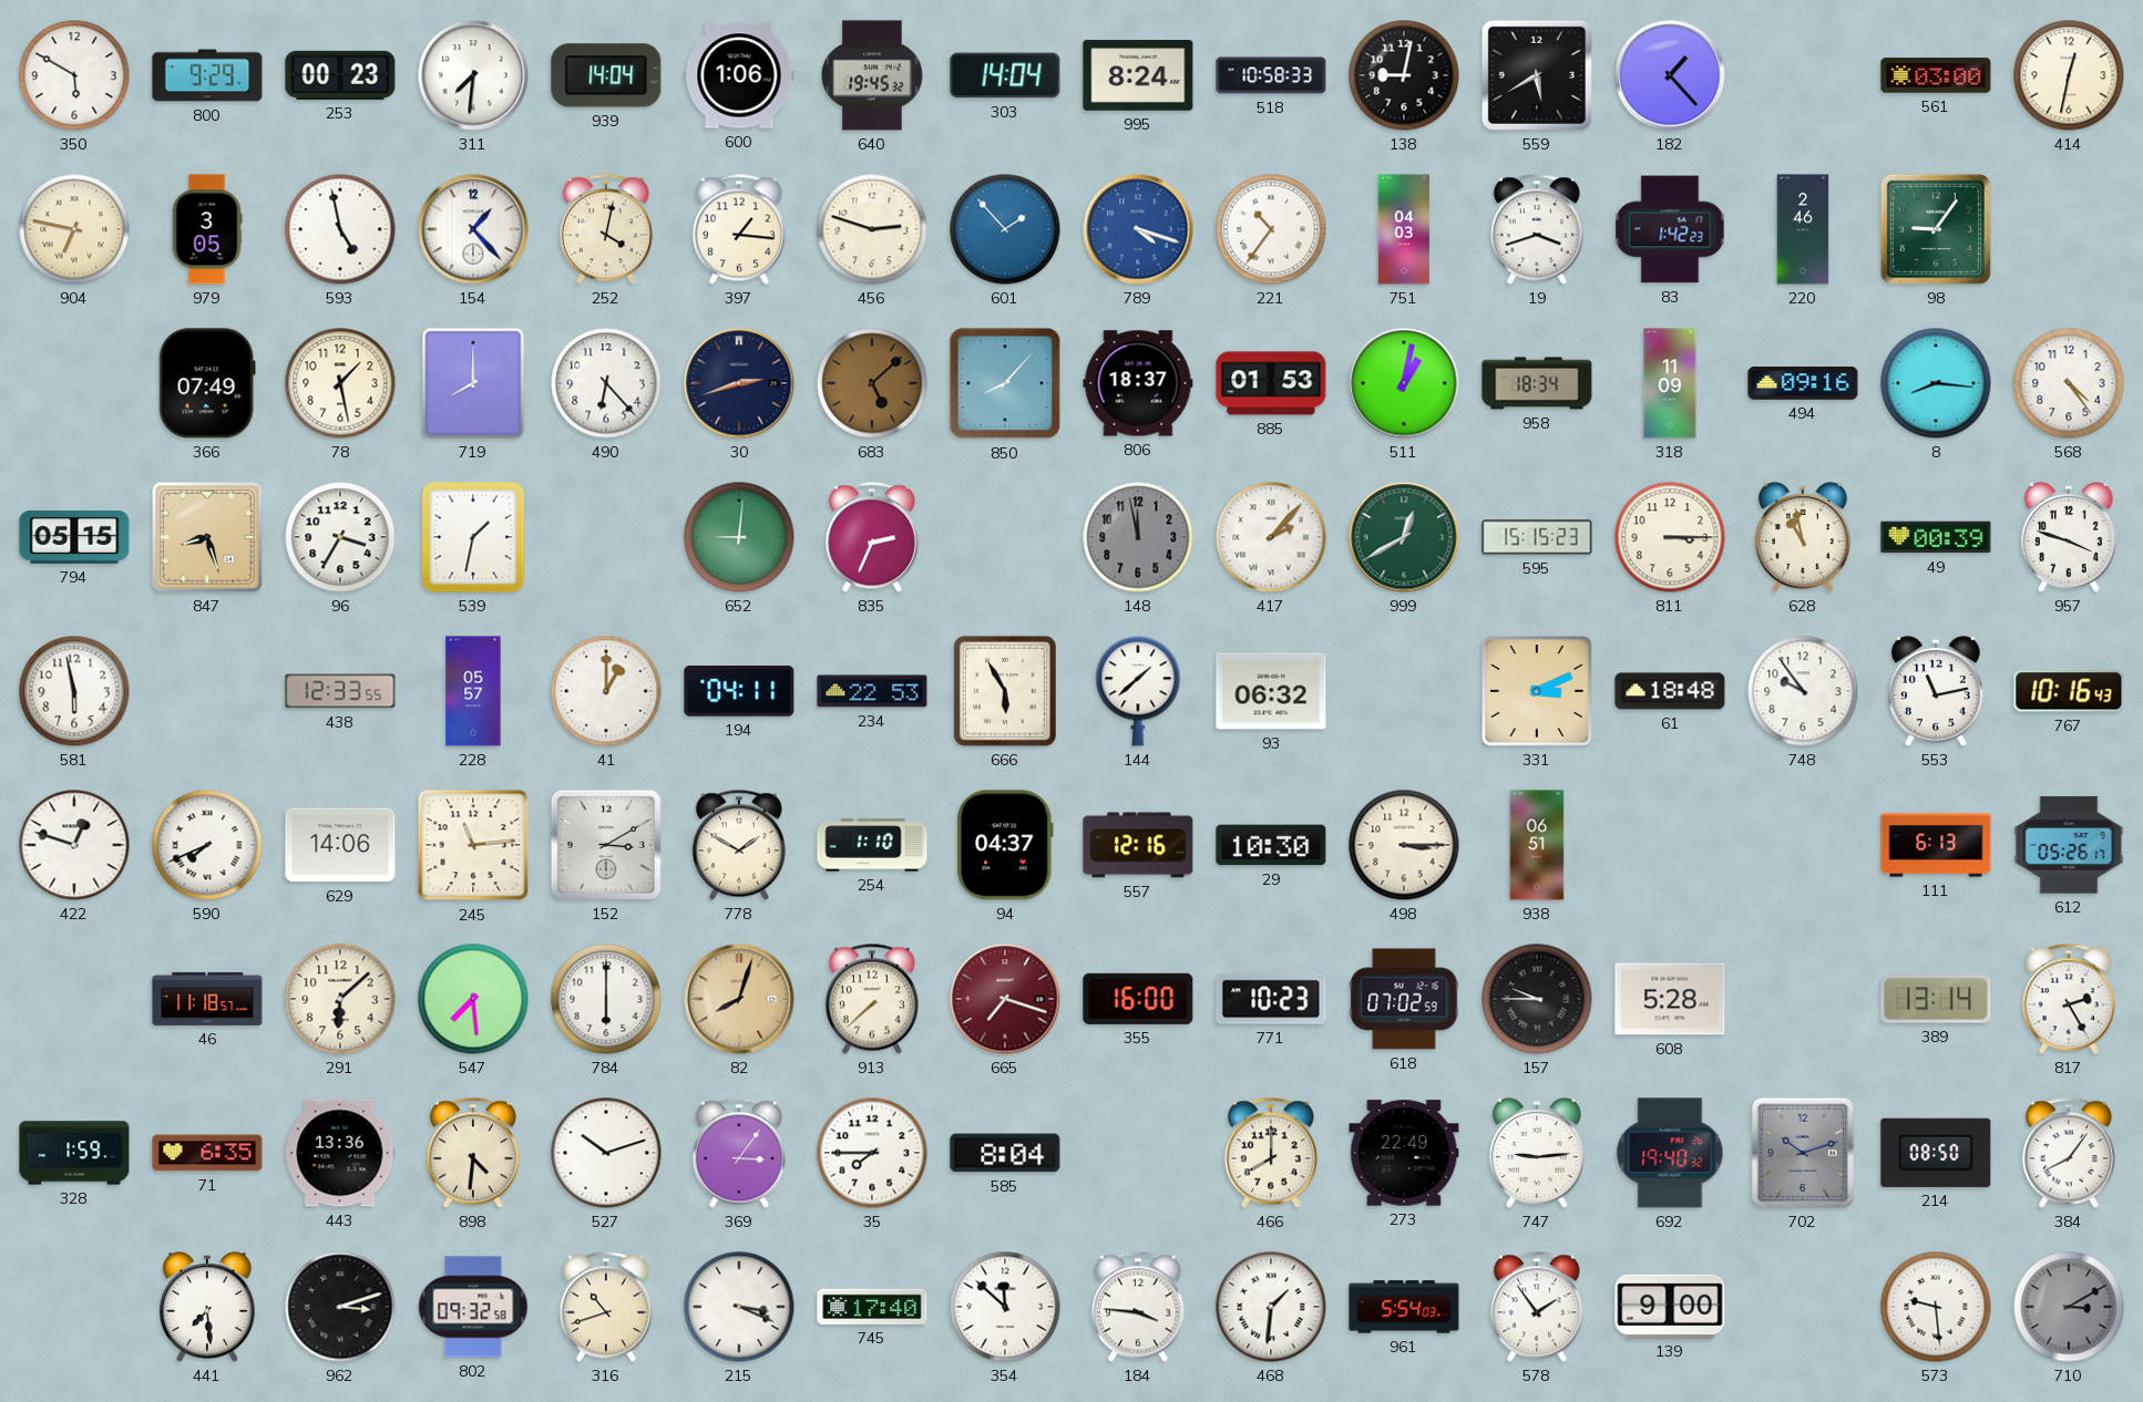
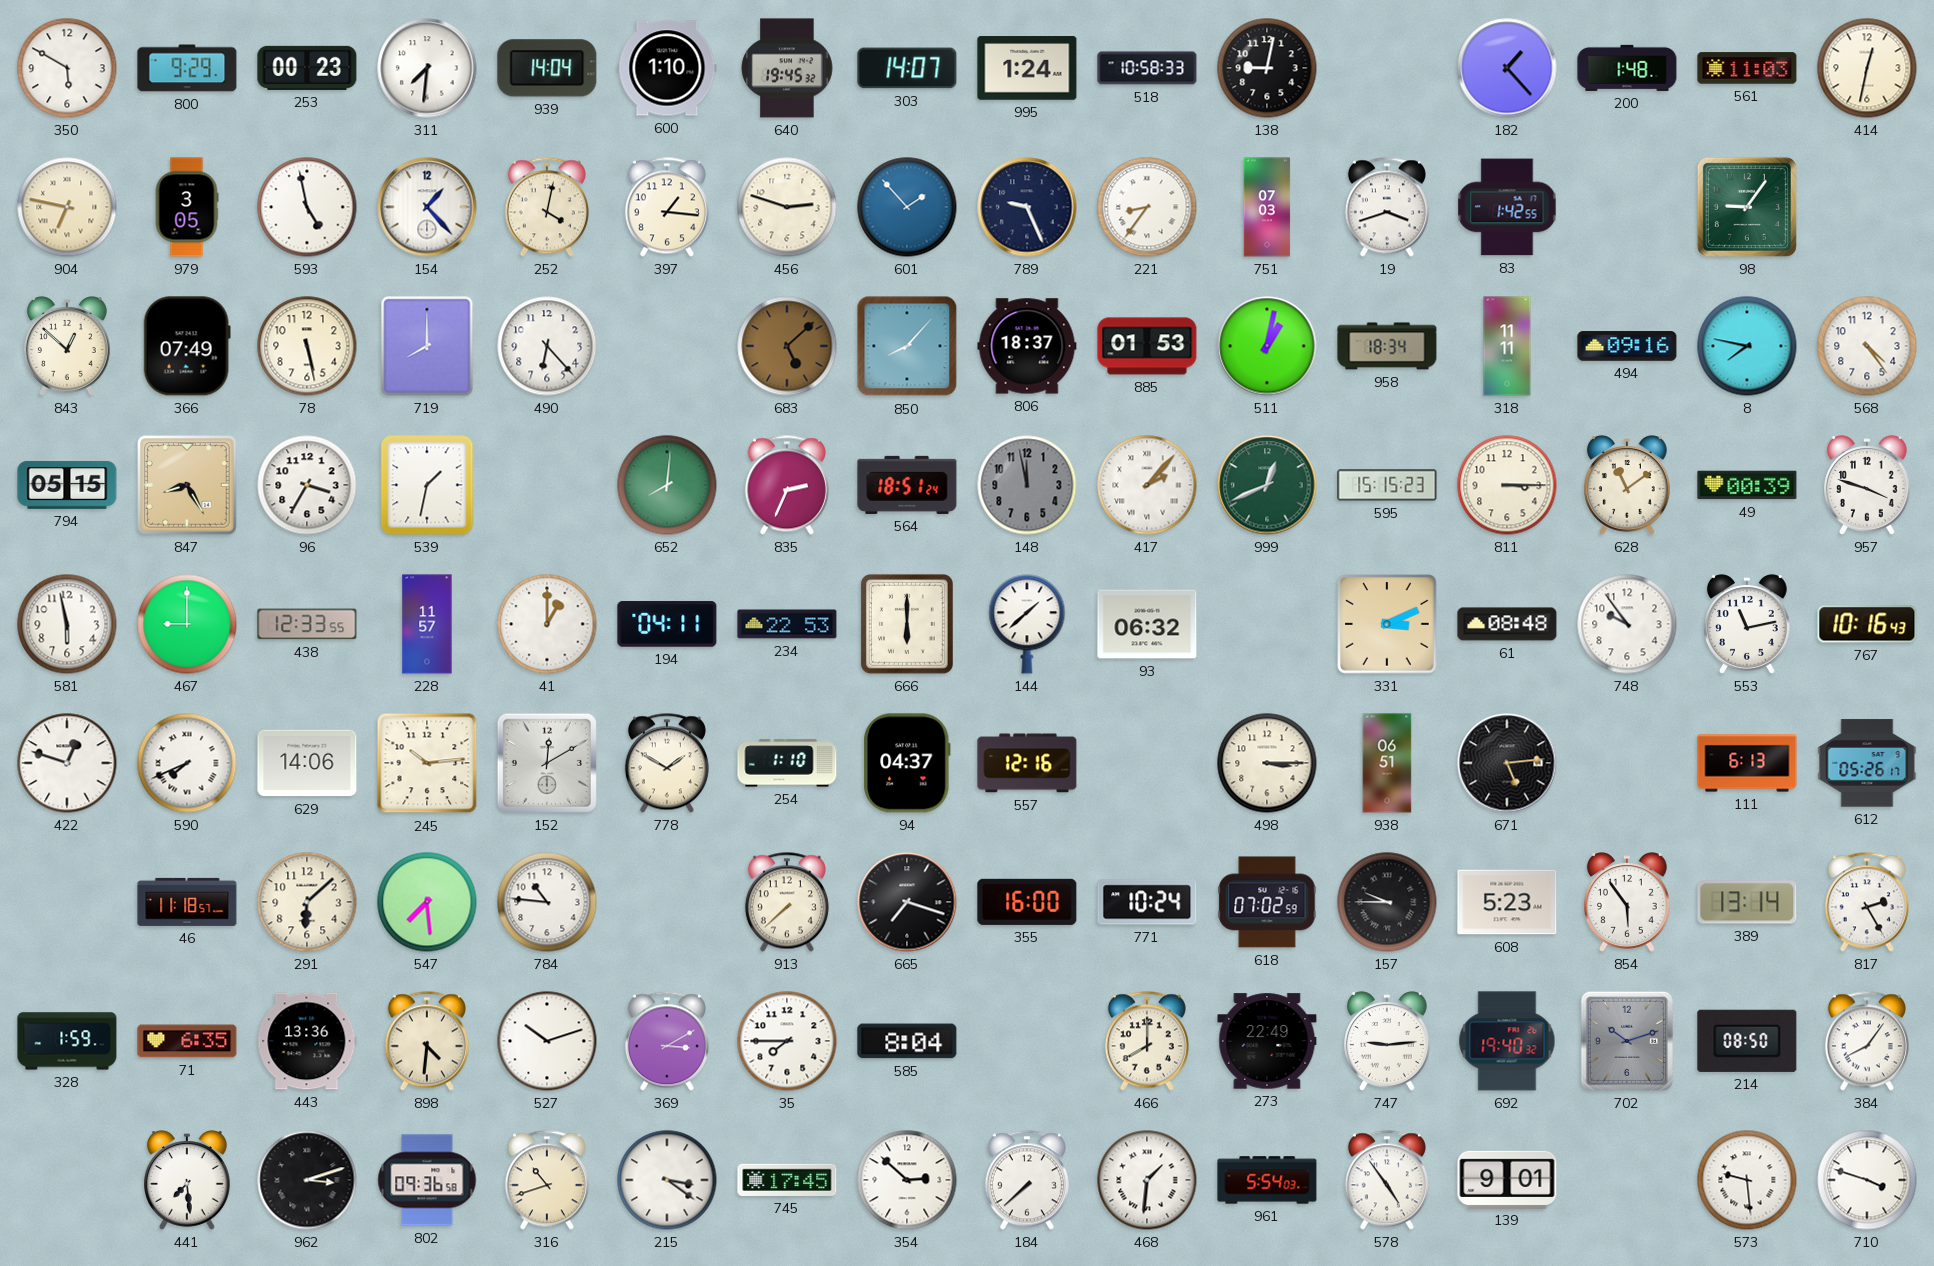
600: 1:06 -> 1:10 (667, 68)
303: 14:04 -> 14:07 (907, 68)
995: 8:24 -> 1:24 (1027, 68)
559: 5:40 -> none (1537, 75)
200: none -> 1:48 (1627, 68)
561: 03:00 -> 11:03 (1747, 68)
789: 4:18 -> 9:26 (1027, 207)
789 dial: blue -> navy (1027, 207)
221: 10:36 -> 8:36 (1147, 207)
751: 04:03 -> 07:03 (1267, 207)
83: 1:42:23 -> 1:42:55 (1507, 207)
220: 2:46 -> none (1803, 229)
843: none -> 12:52 (68, 346)
78: 1:28 -> 5:28 (307, 346)
30: 2:42 -> none (739, 383)
318: 11:09 -> 11:11 (1507, 346)
8: 8:16 -> 7:47 (1747, 346)
847: 8:27 -> 8:25 (187, 485)
652: 9:01 -> 8:01 (667, 485)
564: none -> 18:51 (907, 485)
999: 12:40 -> 12:41 (1267, 485)
628: 10:58 -> 11:09 (1628, 485)
467: none -> 9:00 (187, 624)
228: 05:57 -> 11:57 (427, 624)
666: 5:55 -> 6:00 (907, 624)
61: 18:48 -> 08:48 (1507, 624)
245: 11:14 -> 10:14 (427, 763)
152: 3:10 -> 12:10 (547, 763)
29: 10:30 -> none (1271, 845)
671: none -> 5:14 (1507, 763)
784: 6:00 -> 10:46 (547, 902)
82: 8:03 -> none (739, 999)
665 dial: burgundy -> black (907, 902)
771: 10:23 -> 10:24 (1147, 902)
608: 5:28 -> 5:23 (1507, 902)
854: none -> 5:54 (1628, 902)
369: 3:06 -> 3:10 (667, 1041)
802: 09:32 -> 09:36 (427, 1180)
215: 3:19 -> 3:21 (667, 1180)
745: 17:40 -> 17:45 (787, 1180)
354: 11:52 -> 2:52 (907, 1180)
184: 3:46 -> 7:38 (1027, 1180)
578: 1:54 -> 4:54 (1387, 1180)
139: 9:00 -> 9:01 (1507, 1179)
710: 3:10 -> 3:48 (1867, 1180)
710 dial: grey -> white (1867, 1180)
